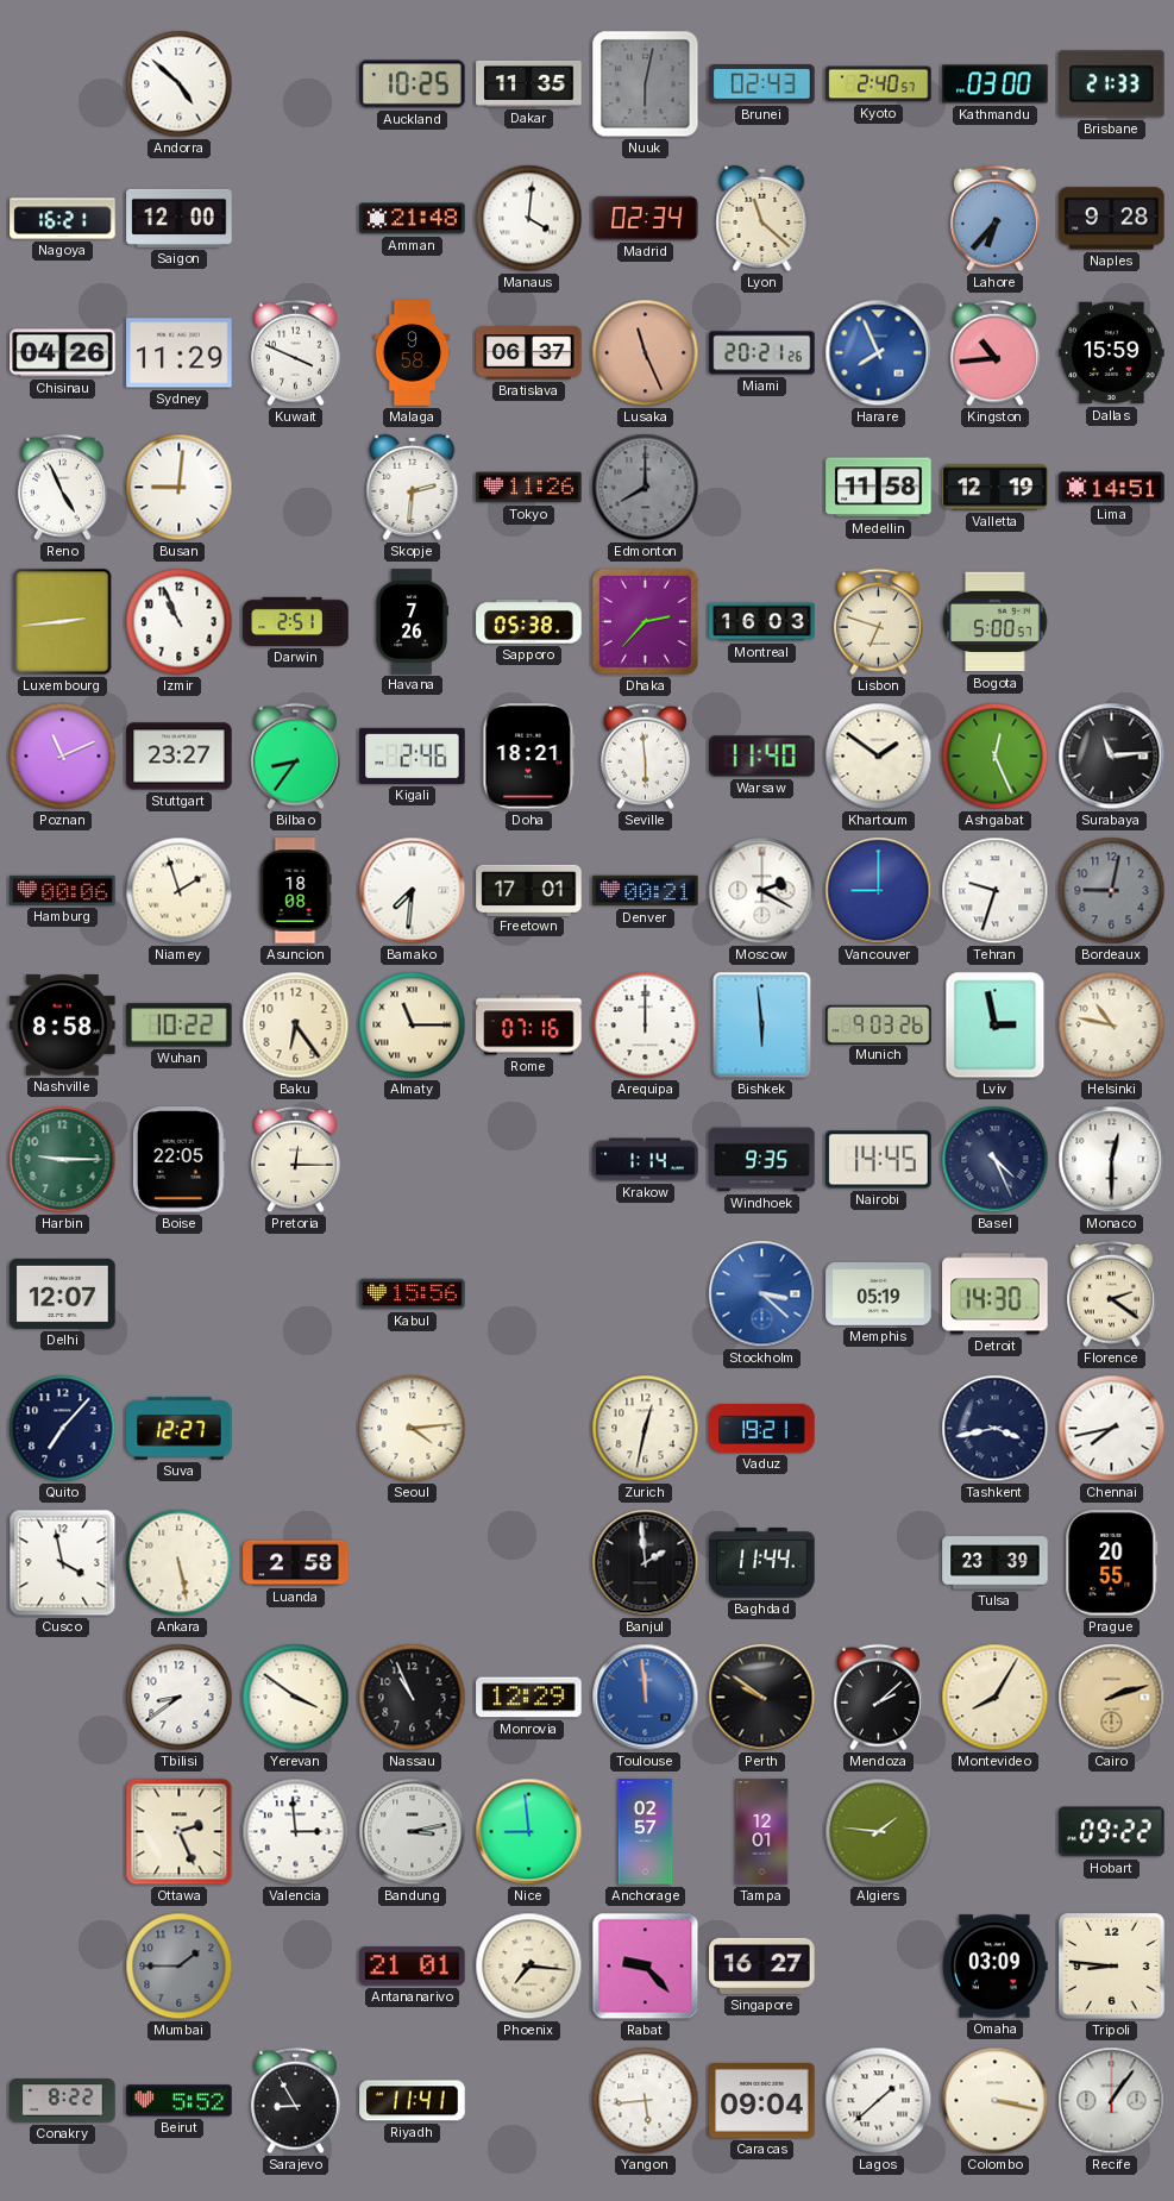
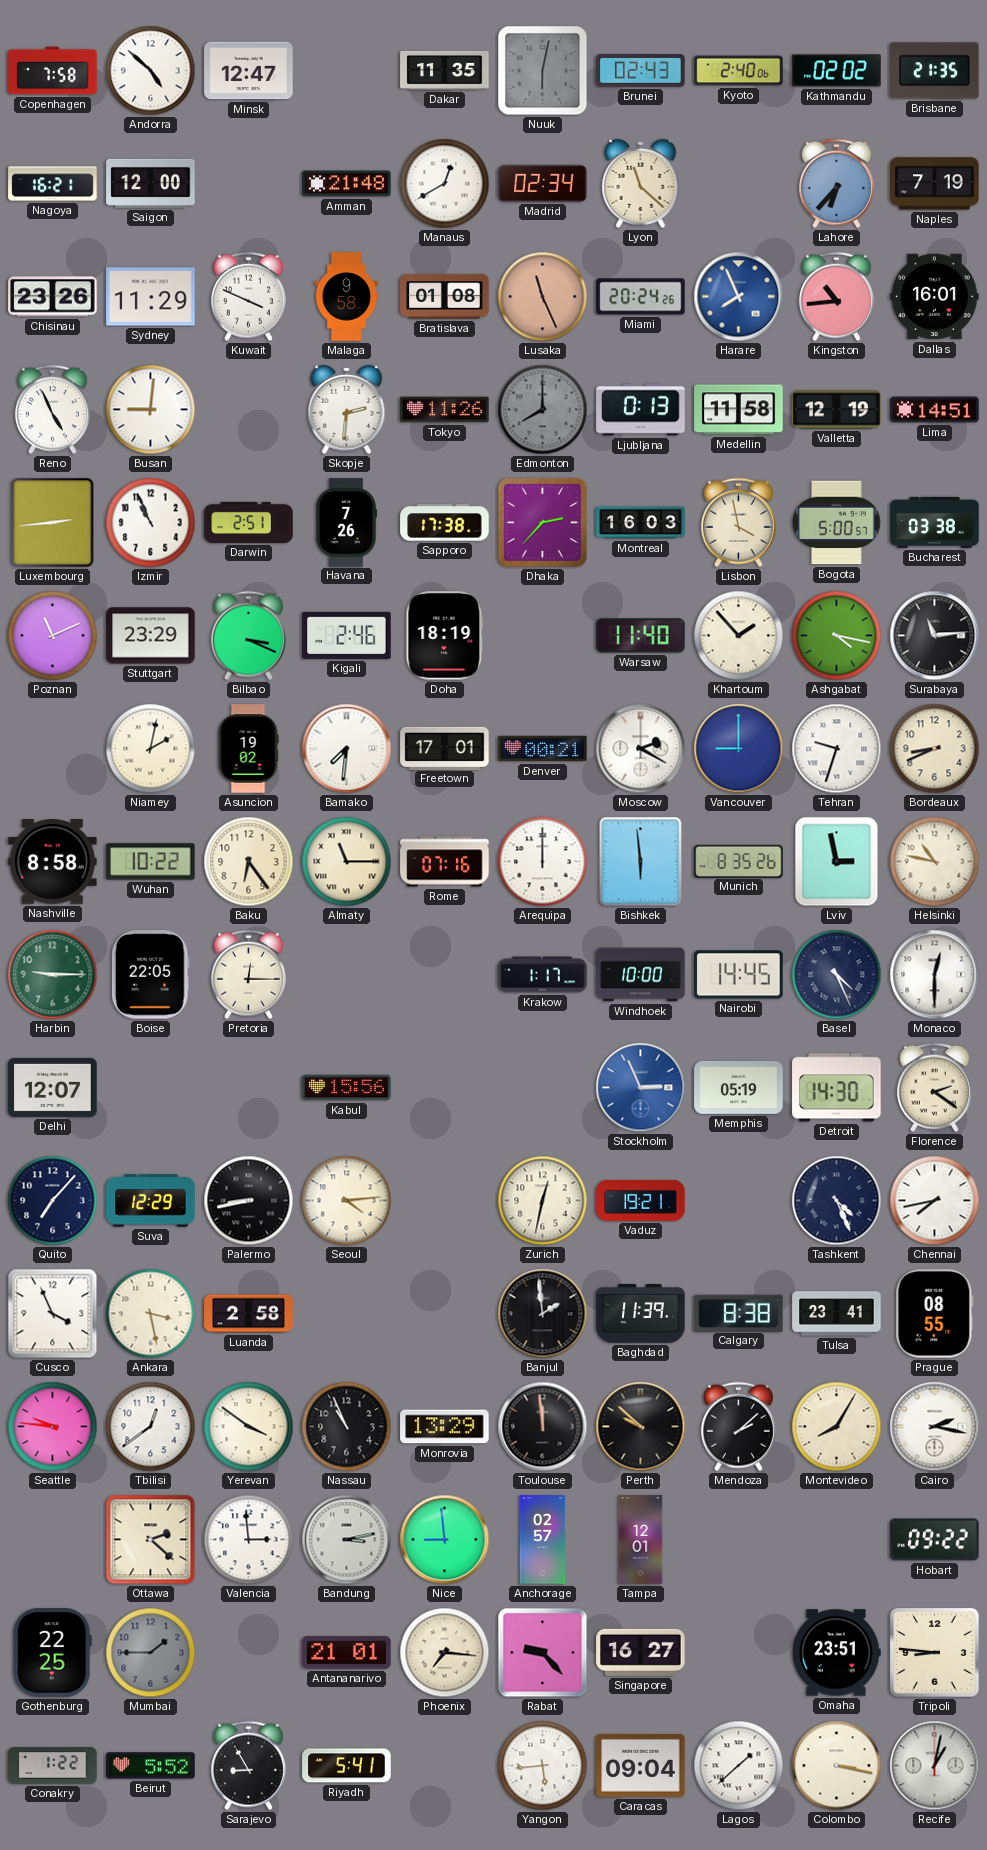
Copenhagen: none -> 7:58 (53, 71)
Minsk: none -> 12:47 (249, 71)
Auckland: 10:25 -> none (413, 84)
Kyoto: 2:40:57 -> 2:40:06 (739, 71)
Kathmandu: 03:00 -> 02:02 (837, 71)
Brisbane: 21:33 -> 21:35 (935, 71)
Manaus: 4:01 -> 12:40 (445, 184)
Naples: 9:28 -> 7:19 (935, 184)
Chisinau: 04:26 -> 23:26 (53, 297)
Bratislava: 06:37 -> 01:08 (445, 297)
Miami: 20:21 -> 20:24 (641, 297)
Dallas: 15:59 -> 16:01 (935, 297)
Ljubljana: none -> 0:13 (641, 410)
Sapporo: 05:38 -> 17:38 (445, 523)
Lisbon: 6:48 -> 3:58 (738, 523)
Bucharest: none -> 03:38 (935, 522)
Stuttgart: 23:27 -> 23:29 (151, 636)
Bilbao: 8:36 -> 3:19 (248, 636)
Doha: 18:21 -> 18:19 (445, 636)
Seville: 5:59 -> none (645, 757)
Khartoum: 1:51 -> 1:53 (739, 636)
Ashgabat: 12:26 -> 4:17 (837, 636)
Hamburg: 00:06 -> none (63, 890)
Niamey: 1:57 -> 2:02 (151, 749)
Asuncion: 18:08 -> 19:02 (248, 749)
Bordeaux: 9:02 -> 8:41 (935, 749)
Bordeaux dial: grey -> cream (935, 749)
Munich: 9:03 -> 8:35 (739, 861)
Krakow: 1:14 -> 1:17 (543, 975)
Windhoek: 9:35 -> 10:00 (641, 975)
Stockholm: 3:22 -> 2:56 (641, 1088)
Suva: 12:27 -> 12:29 (151, 1201)
Palermo: none -> 8:43 (249, 1201)
Tashkent: 3:43 -> 4:26 (837, 1201)
Cusco: 3:58 -> 3:56 (53, 1314)
Ankara: 5:28 -> 3:28 (151, 1314)
Baghdad: 11:44 -> 11:39 (641, 1314)
Calgary: none -> 8:38 (739, 1313)
Tulsa: 23:39 -> 23:41 (837, 1314)
Prague: 20:55 -> 08:55 (935, 1314)
Seattle: none -> 9:46 (53, 1427)
Tbilisi: 8:39 -> 12:39 (151, 1427)
Monrovia: 12:29 -> 13:29 (445, 1427)
Toulouse dial: blue -> black (543, 1427)
Perth: 9:51 -> 9:52 (641, 1427)
Cairo: 2:12 -> 2:17 (935, 1427)
Cairo dial: champagne -> white (935, 1427)
Ottawa: 2:26 -> 2:22 (151, 1540)
Algiers: 1:46 -> none (879, 1832)
Gothenburg: none -> 22:25 (52, 1653)
Omaha: 03:09 -> 23:51 (836, 1653)
Conakry: 8:22 -> 1:22 (53, 1766)
Riyadh: 11:41 -> 5:41 (347, 1766)
Recife: 1:06 -> 1:02 (935, 1766)
